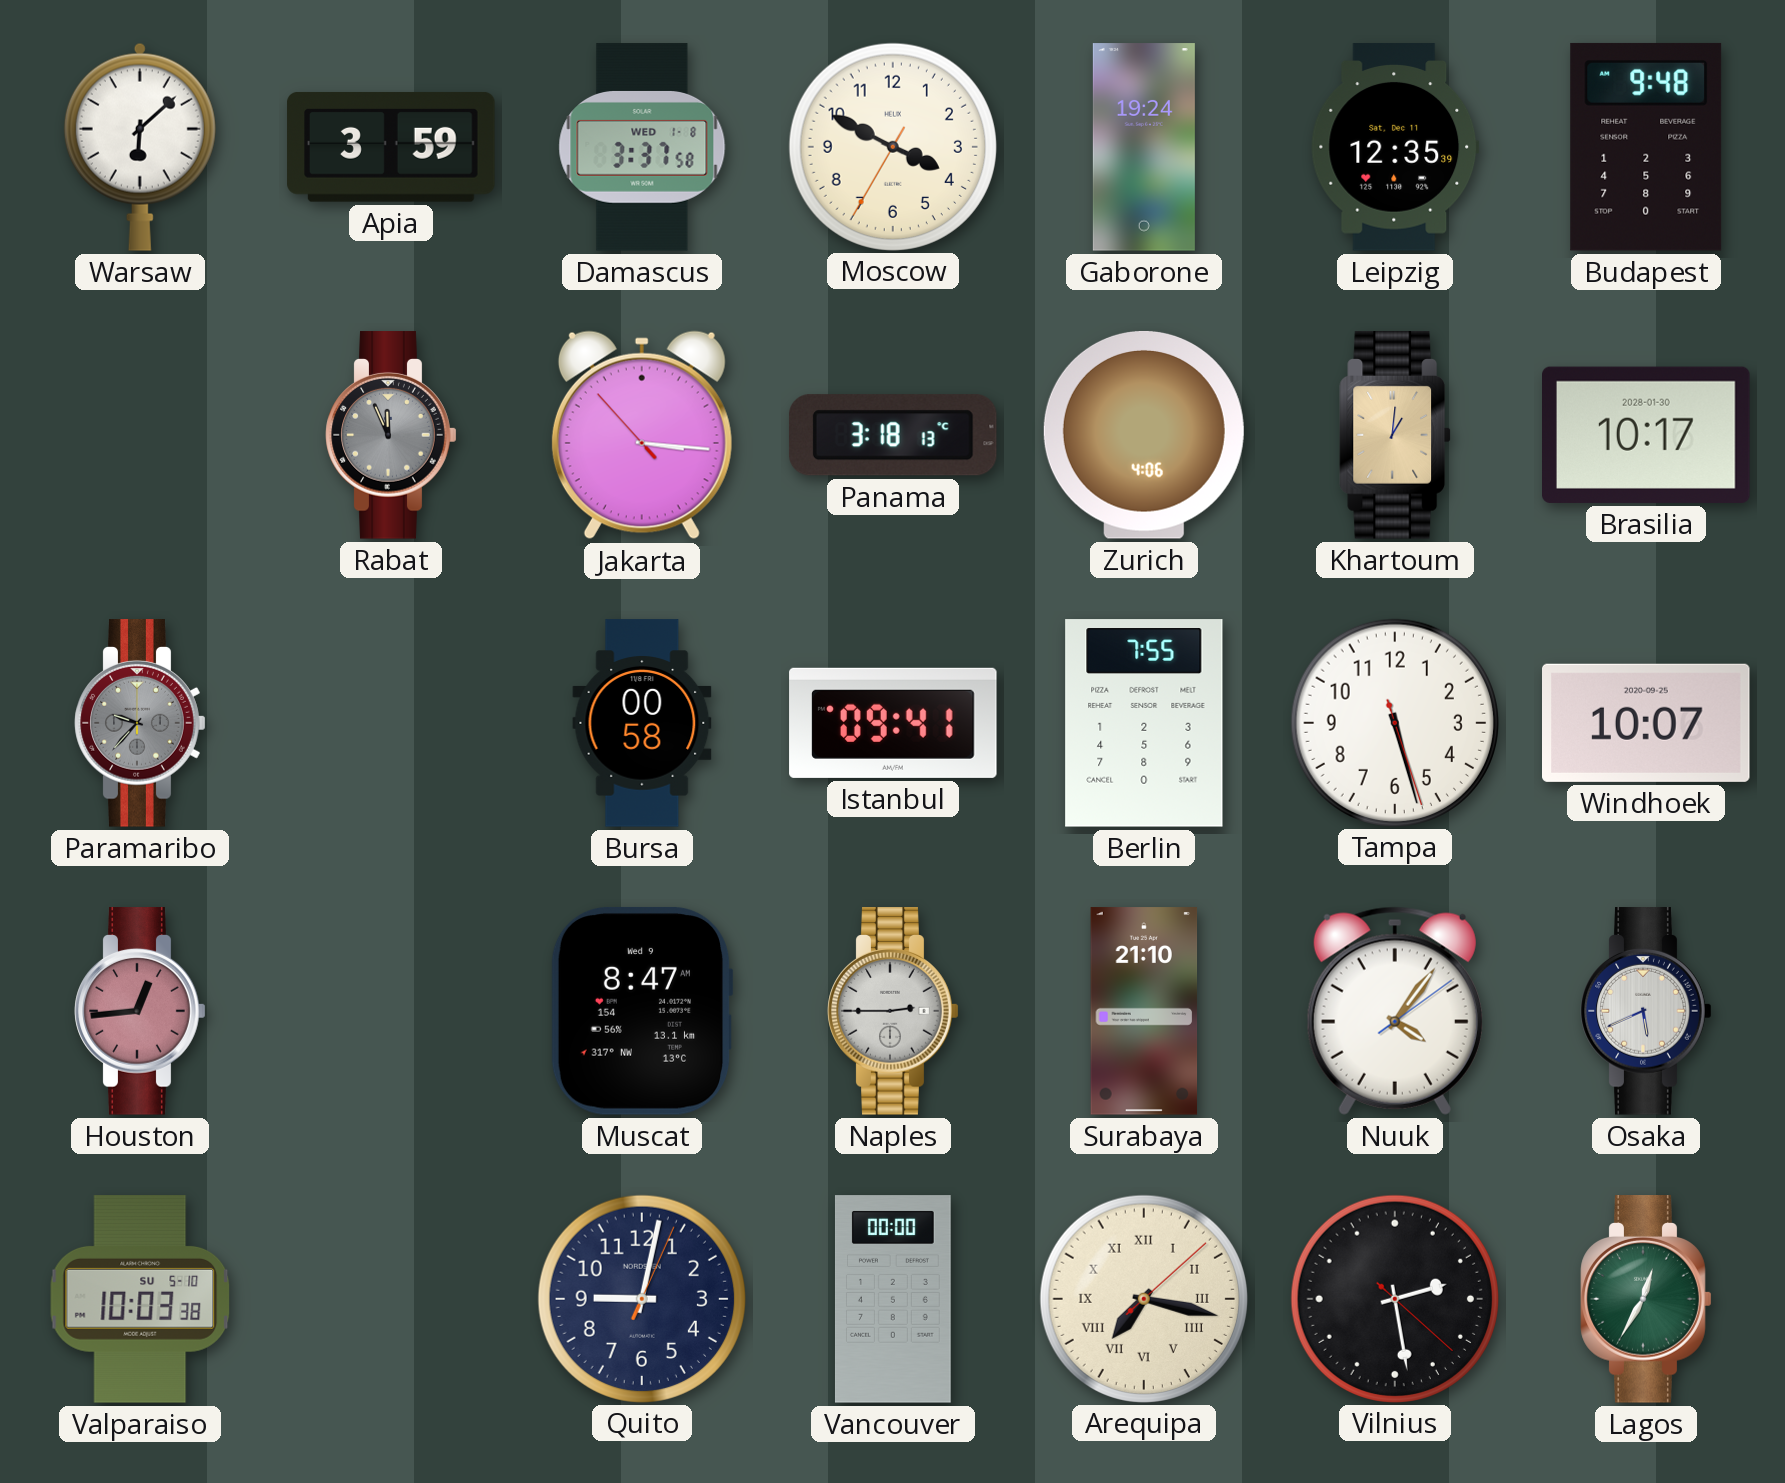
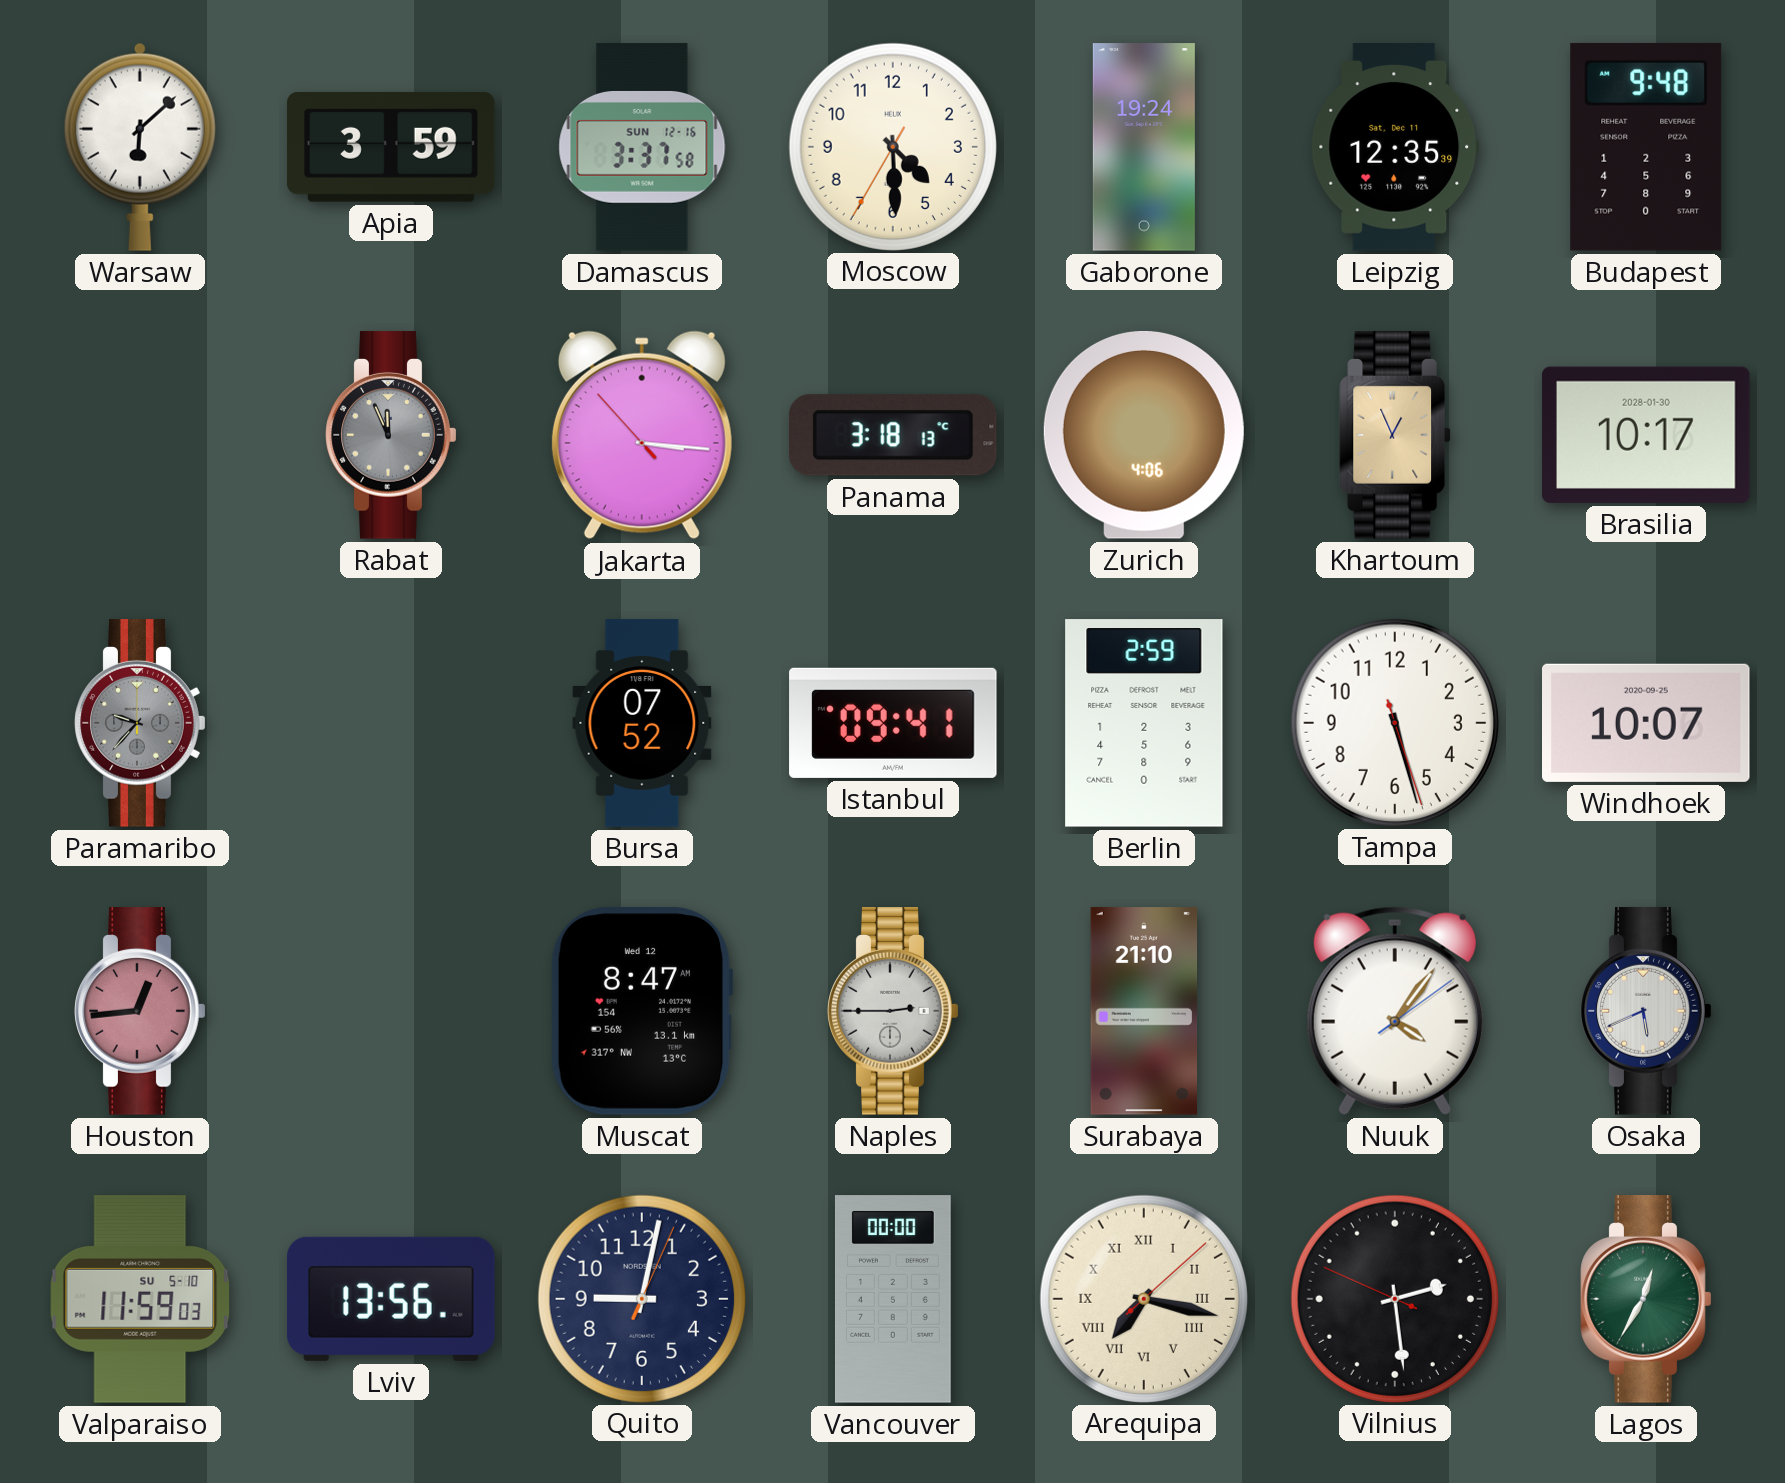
Damascus date: WED 1-8 -> SUN 12-16 (642, 147)
Moscow: 3:49 -> 4:29 (892, 146)
Khartoum: 1:01 -> 12:56 (1396, 435)
Bursa: 00:58 -> 07:52 (642, 723)
Berlin: 7:55 -> 2:59 (1144, 723)
Muscat date: Wed 9 -> Wed 12 (642, 1011)
Valparaiso: 10:03 -> 11:59 (140, 1299)
Lviv: none -> 13:56 (391, 1299)
Vilnius: 2:28:22 -> 2:28:49 (1394, 1298)
